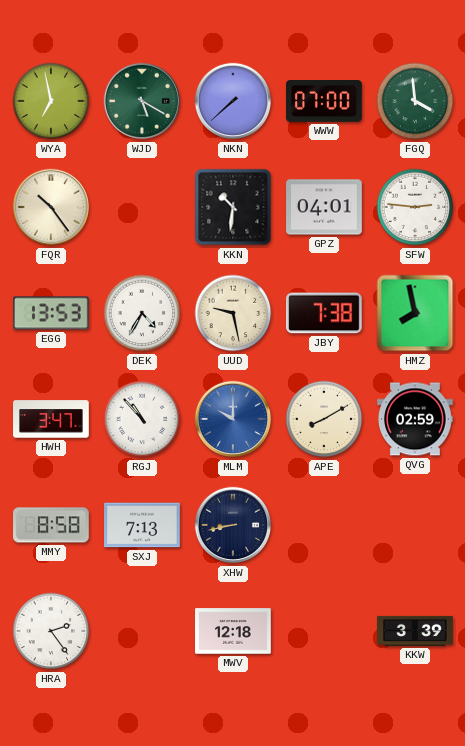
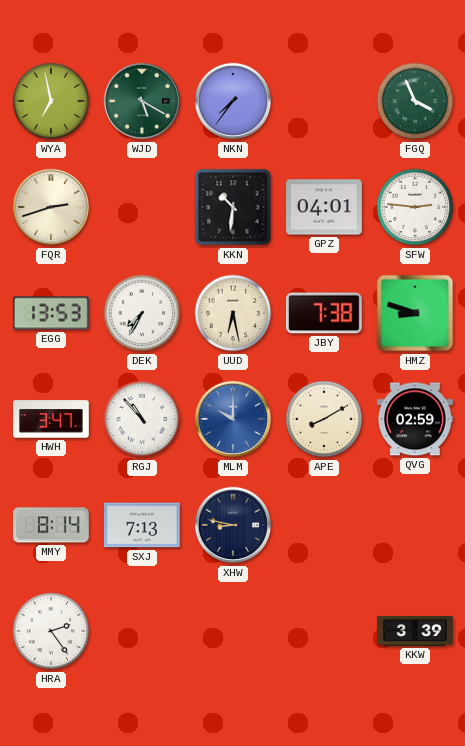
NKN: 7:38 -> 7:36 (233, 101)
WWW: 07:00 -> none (324, 102)
FGQ: 3:59 -> 3:56 (415, 101)
FQR: 10:24 -> 2:42 (51, 207)
DEK: 4:35 -> 7:35 (142, 313)
UUD: 9:28 -> 6:28 (233, 313)
HMZ: 7:58 -> 8:48 (415, 313)
MMY: 8:58 -> 8:14 (52, 525)
XHW: 8:43 -> 8:47 (233, 525)
MWV: 12:18 -> none (233, 631)
